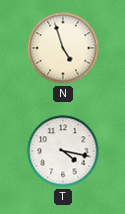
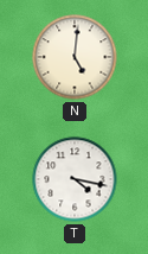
N: 4:57 -> 5:01 (75, 57)
